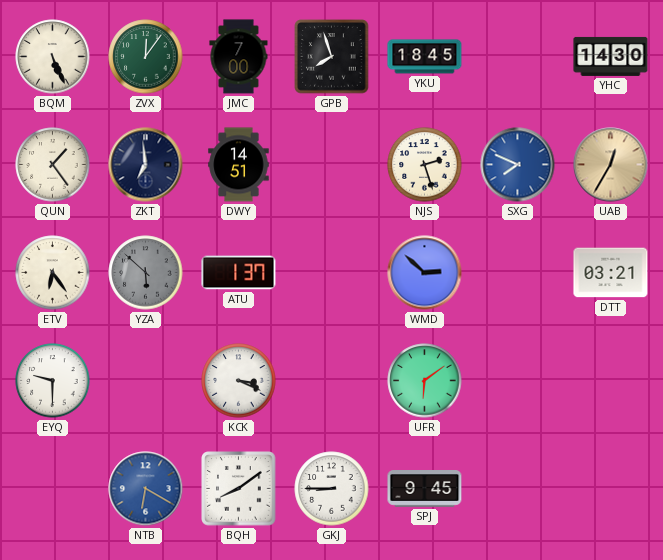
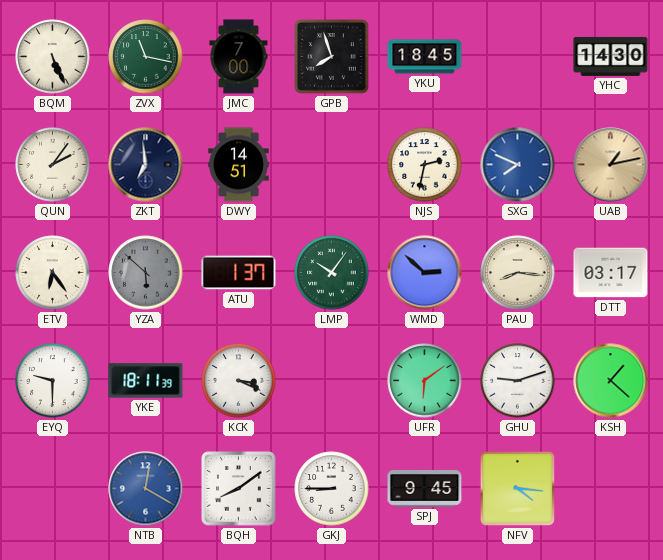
ZVX: 12:06 -> 11:17 (146, 57)
QUN: 1:24 -> 2:06 (53, 165)
NJS: 2:27 -> 2:32 (425, 165)
UAB: 12:35 -> 1:13 (611, 165)
LMP: none -> 10:06 (332, 273)
PAU: none -> 8:16 (518, 273)
DTT: 03:21 -> 03:17 (611, 273)
YKE: none -> 18:11 (146, 381)
GHU: none -> 9:12 (518, 381)
KSH: none -> 1:22 (611, 381)
NTB: 6:20 -> 12:20 (146, 489)
NFV: none -> 4:16 (517, 488)
